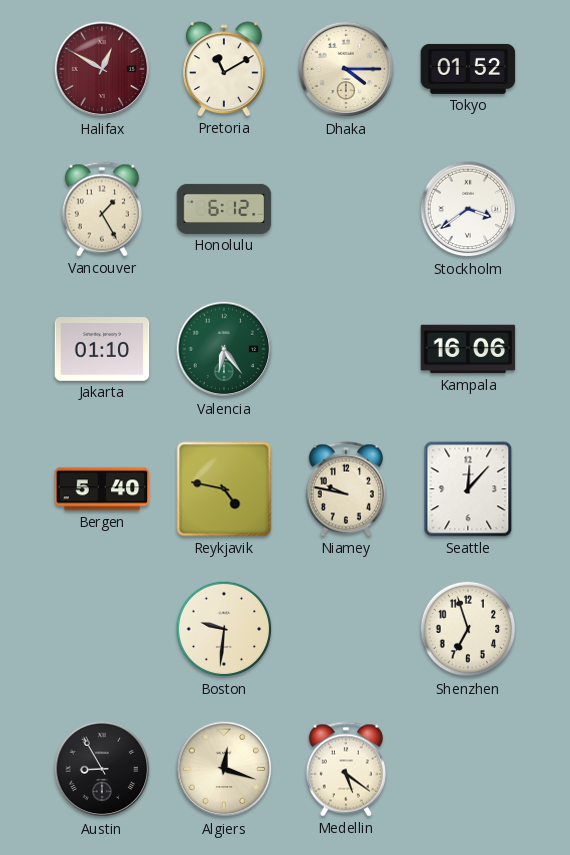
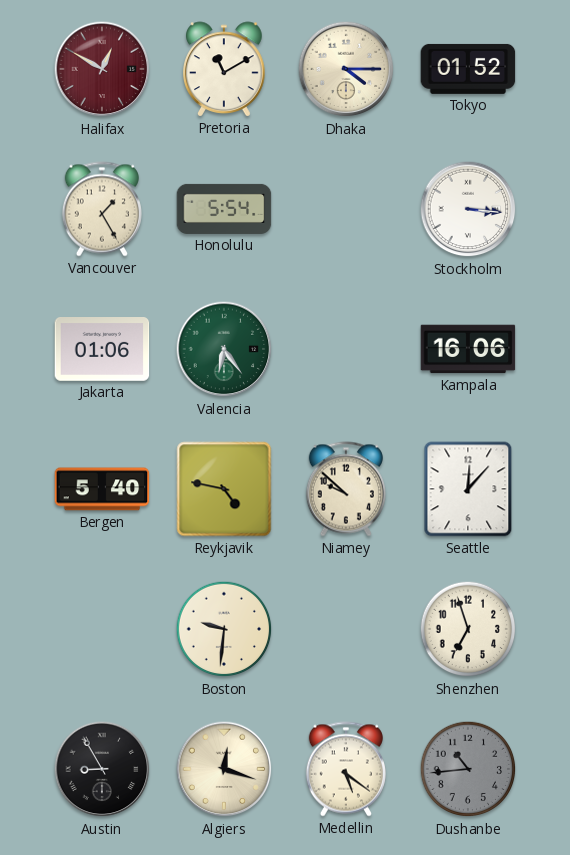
Honolulu: 6:12 -> 5:54 (224, 209)
Stockholm: 3:39 -> 3:16 (468, 209)
Jakarta: 01:10 -> 01:06 (102, 350)
Niamey: 9:47 -> 9:52 (346, 489)
Dushanbe: none -> 10:44 (468, 769)
